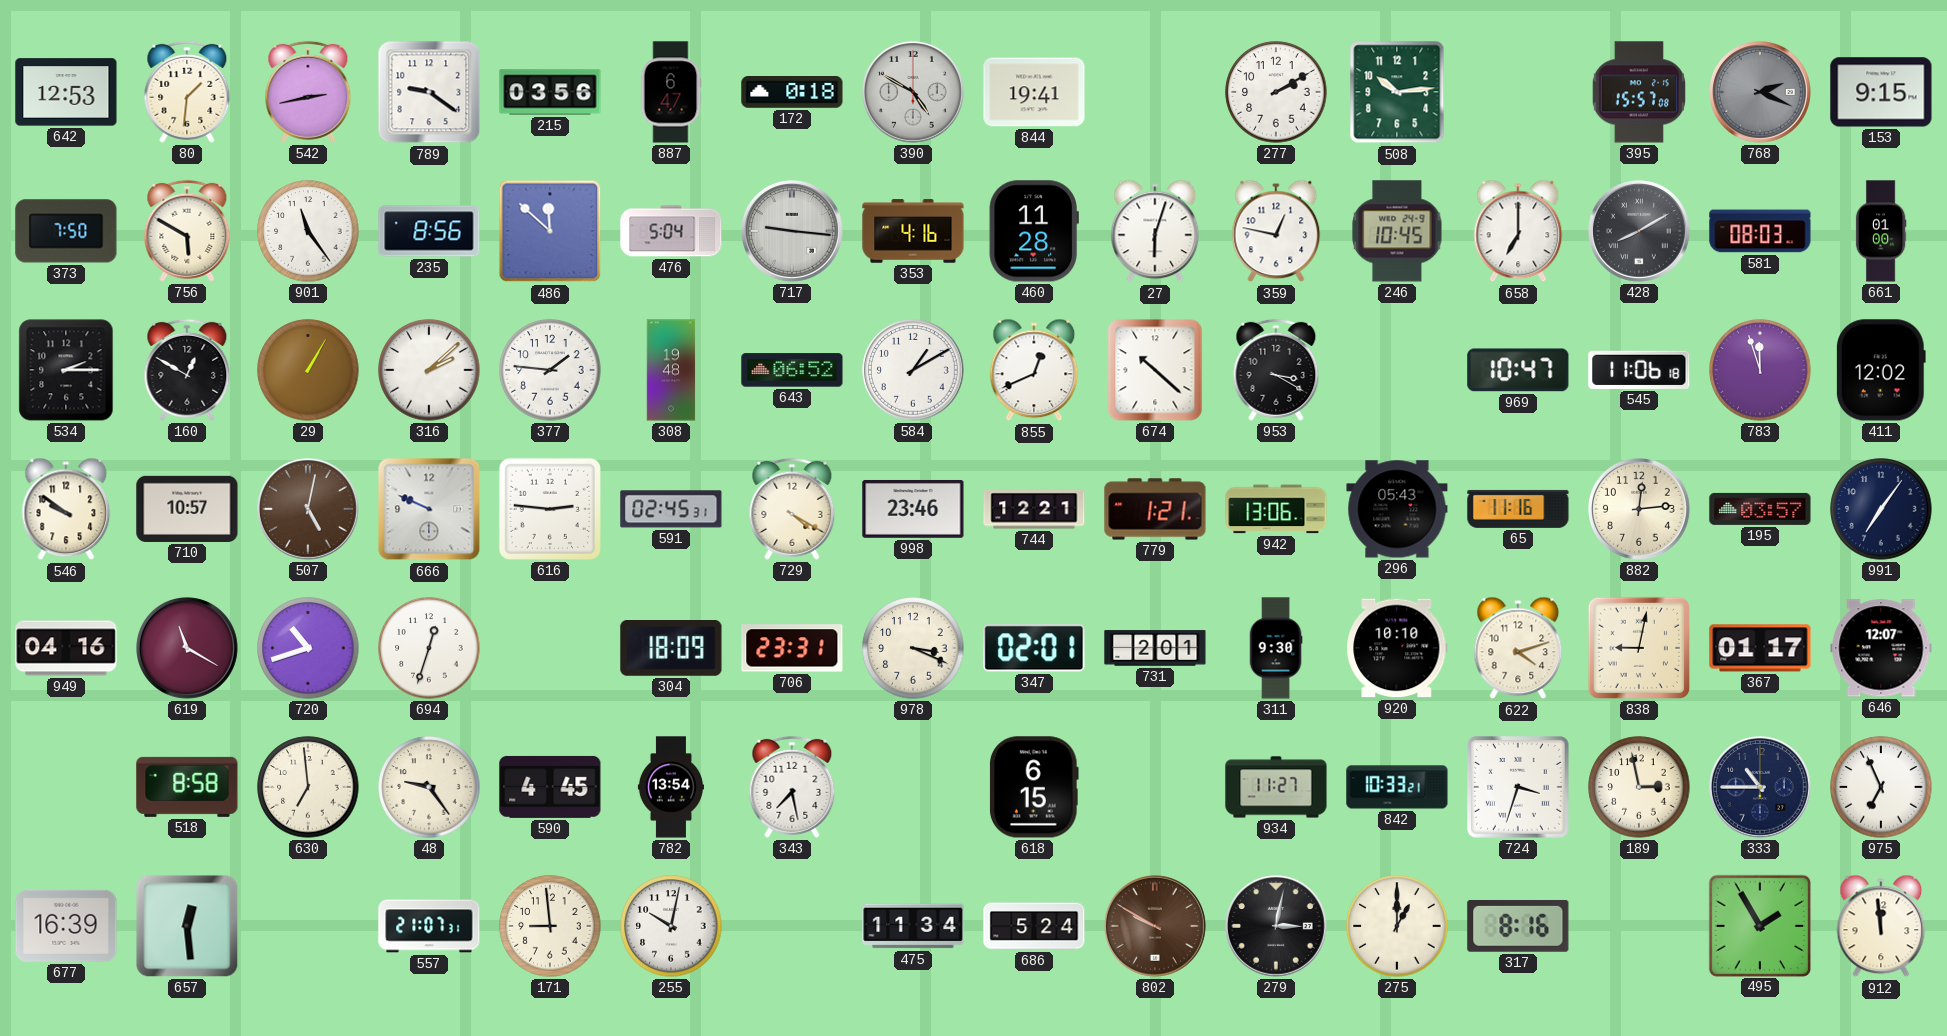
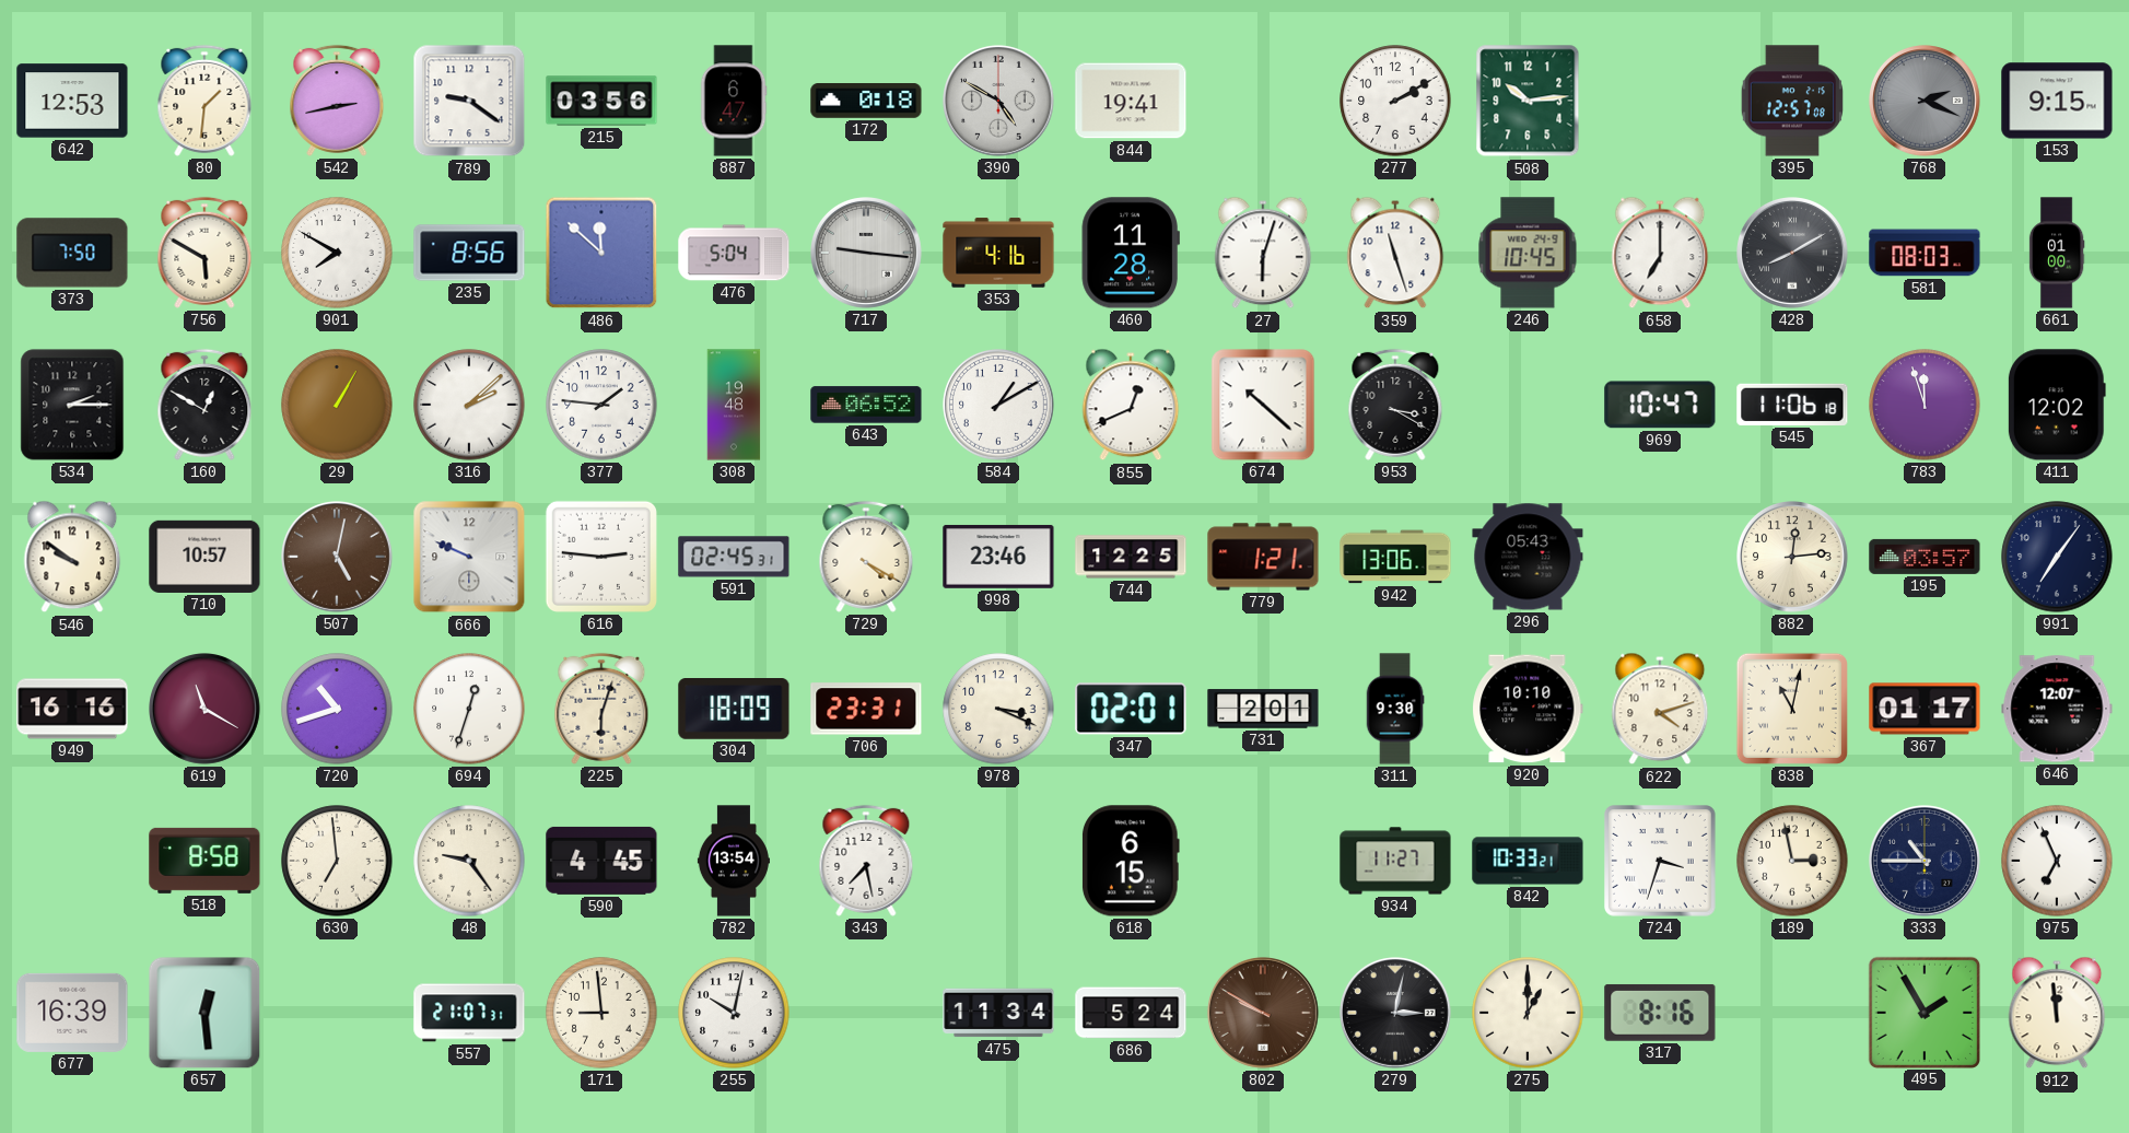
395: 15:57 -> 12:57 (1791, 101)
901: 11:24 -> 7:50 (337, 253)
359: 12:47 -> 11:27 (1395, 253)
744: 12:21 -> 12:25 (1131, 557)
65: 11:16 -> none (1518, 509)
949: 04:16 -> 16:16 (72, 709)
225: none -> 6:03 (601, 709)
838: 9:02 -> 11:02 (1792, 709)
